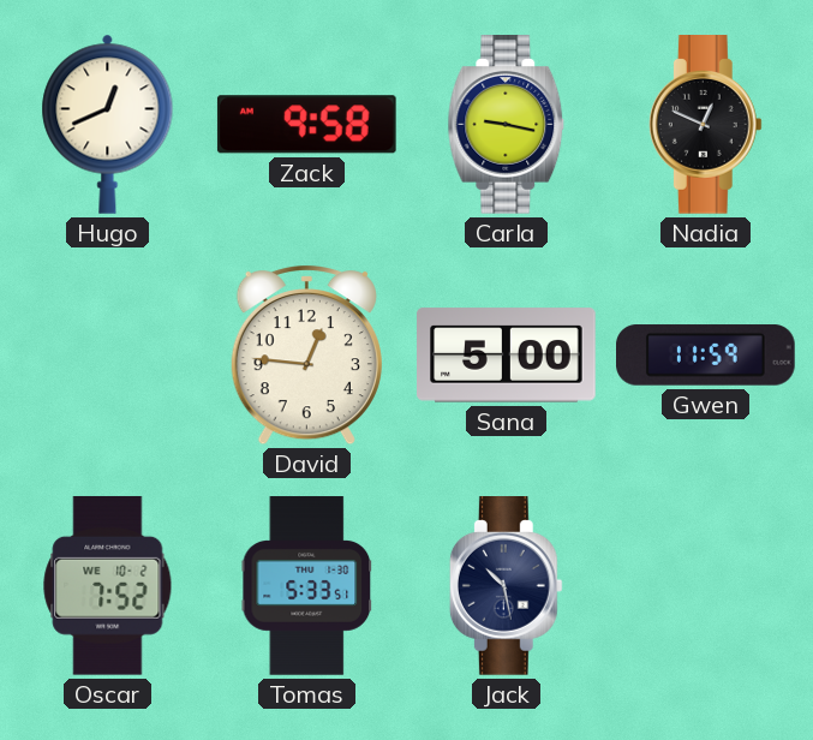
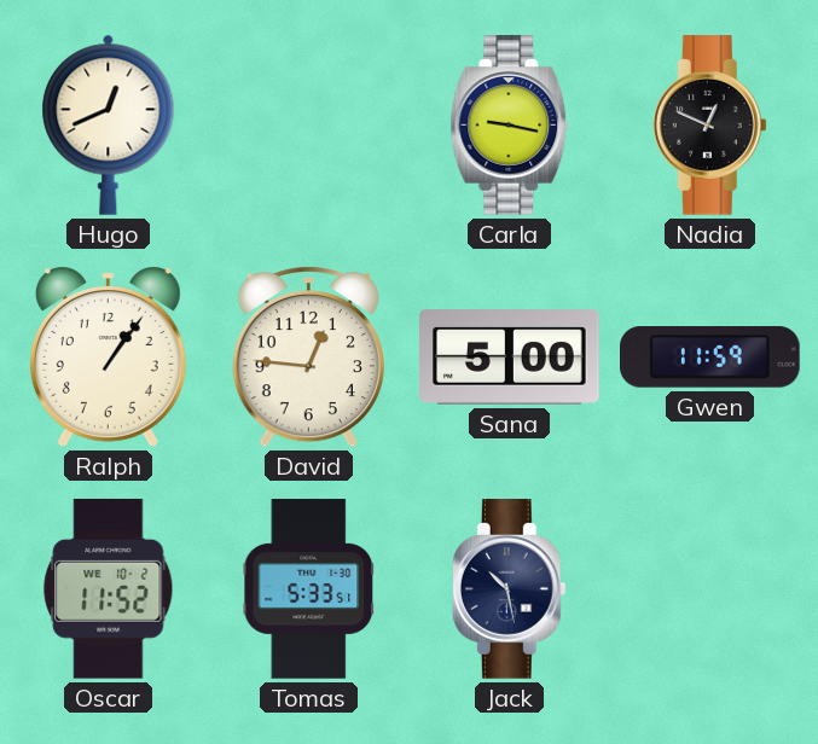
Zack: 9:58 -> none (306, 125)
Ralph: none -> 1:06 (108, 356)
Oscar: 7:52 -> 11:52 (109, 588)
